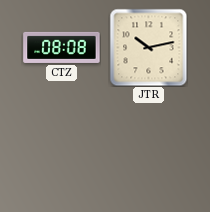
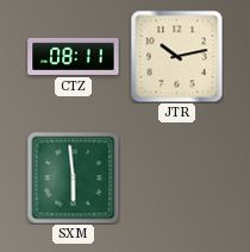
CTZ: 08:08 -> 08:11 (74, 56)
SXM: none -> 5:59 (73, 177)
